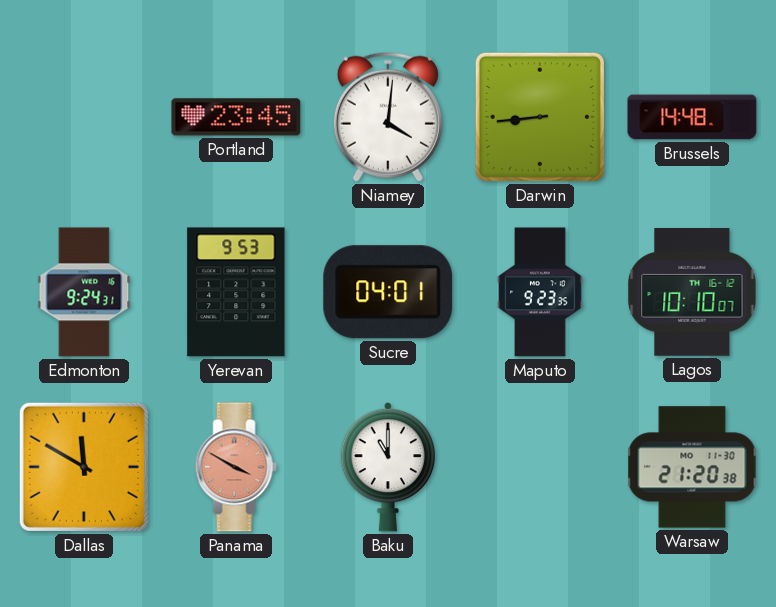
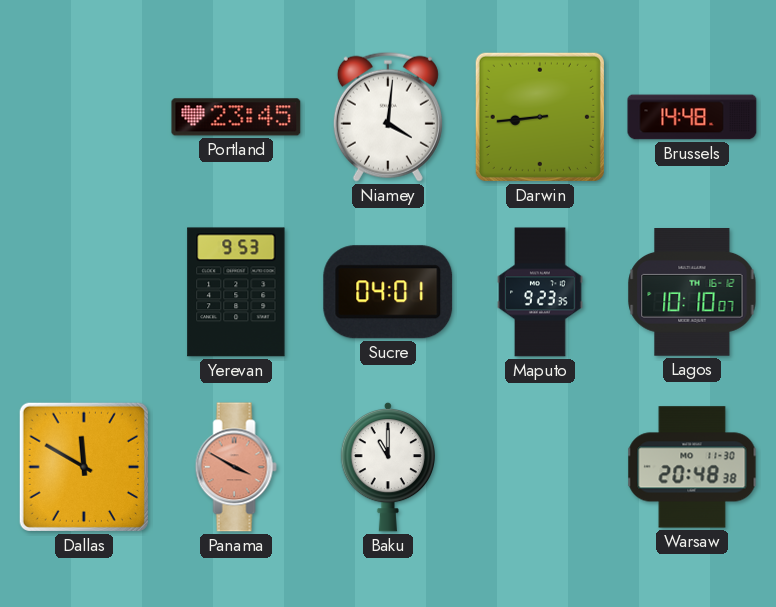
Edmonton: 9:24 -> none (84, 292)
Warsaw: 21:20 -> 20:48 (692, 467)
